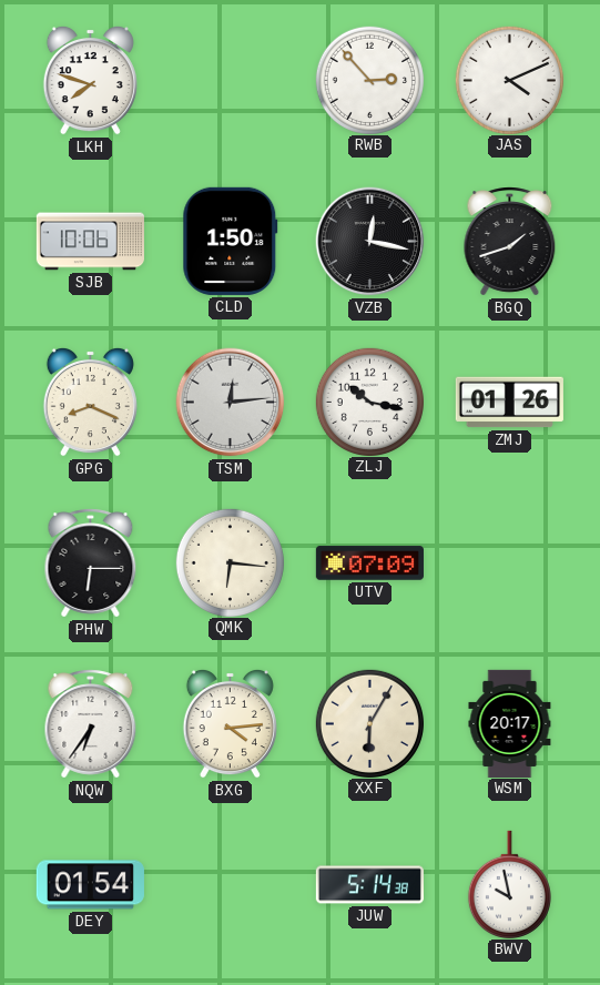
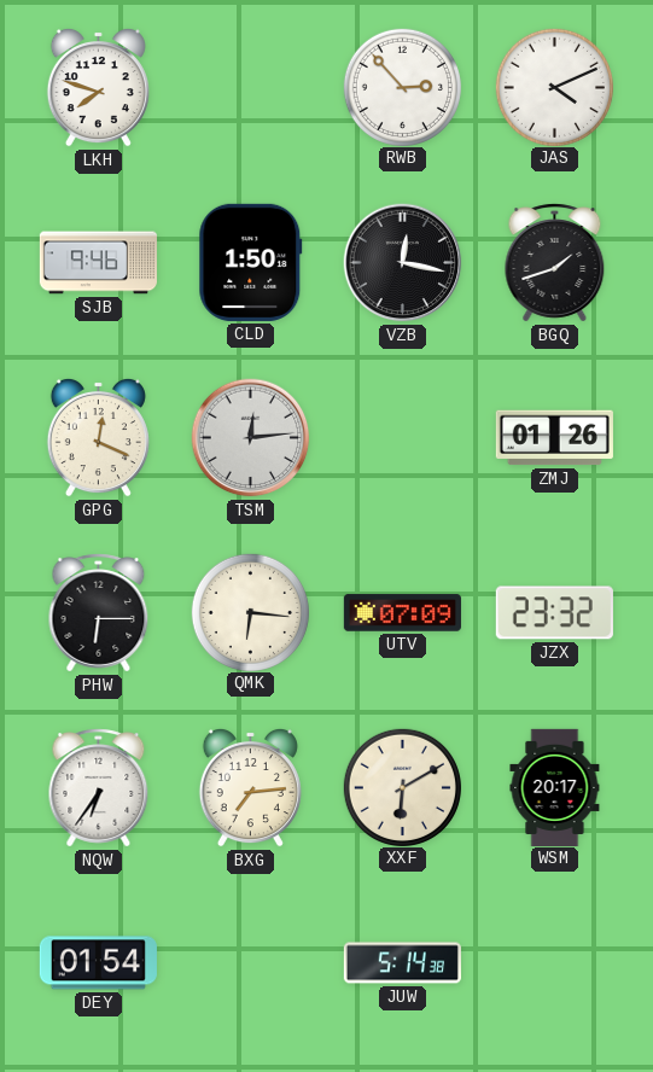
SJB: 10:06 -> 9:46 (98, 263)
GPG: 8:19 -> 12:19 (98, 437)
ZLJ: 10:17 -> none (369, 402)
JZX: none -> 23:32 (554, 613)
BXG: 4:14 -> 7:14 (250, 787)
XXF: 6:05 -> 6:10 (402, 787)
BWV: 9:58 -> none (509, 884)
